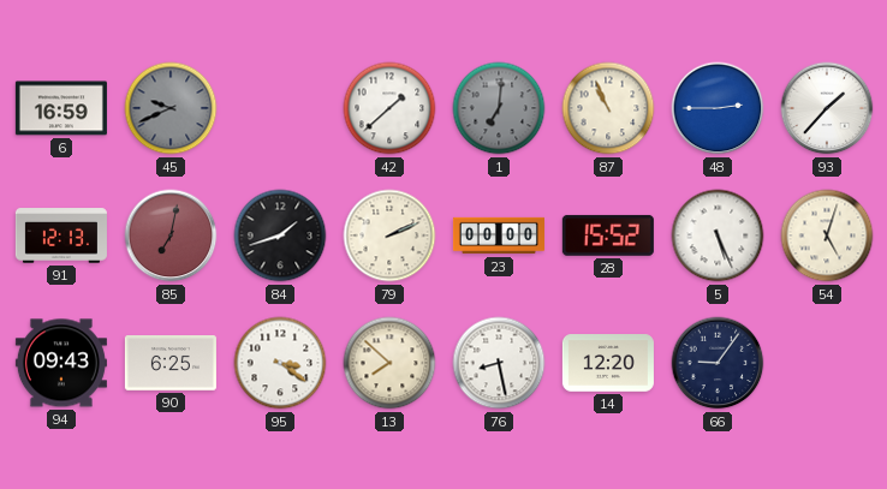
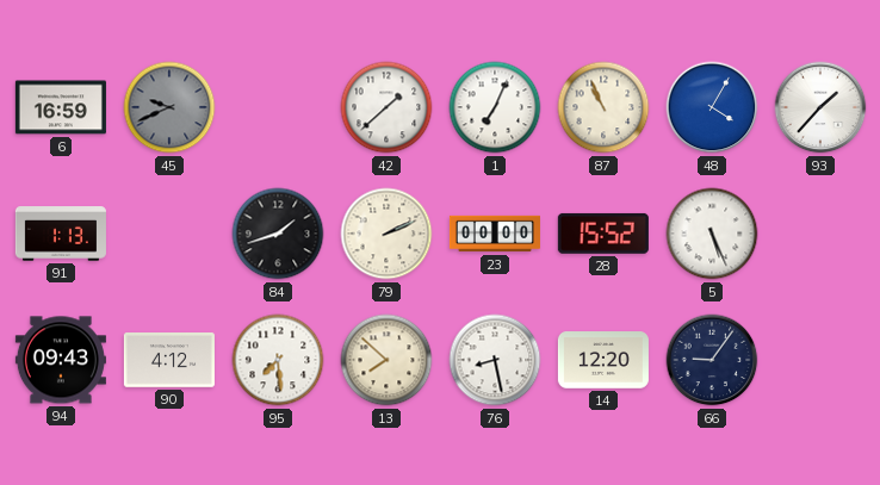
1: 7:01 -> 7:04 (495, 107)
1 dial: grey -> white (495, 107)
48: 2:45 -> 4:05 (712, 107)
91: 12:13 -> 1:13 (61, 234)
85: 7:02 -> none (171, 235)
54: 5:03 -> none (827, 235)
90: 6:25 -> 4:12 (169, 360)
95: 3:21 -> 7:29 (278, 360)
